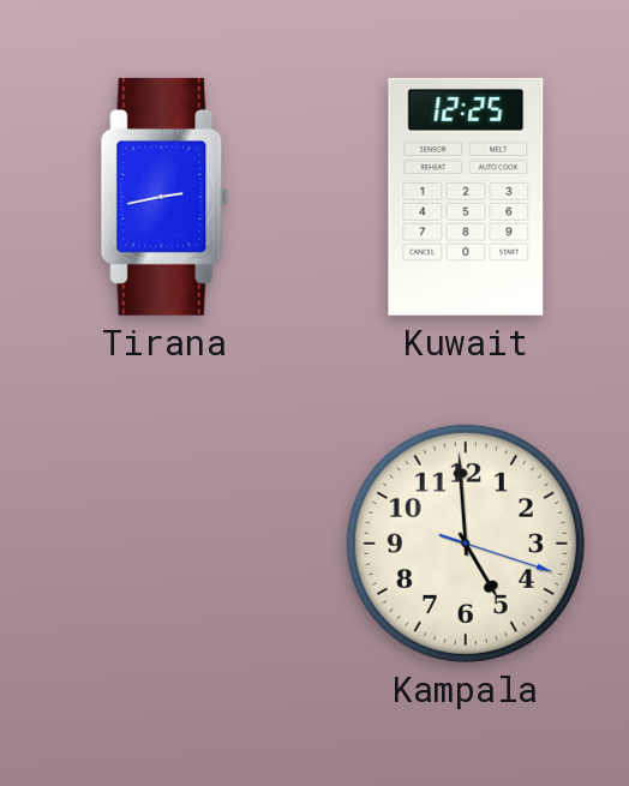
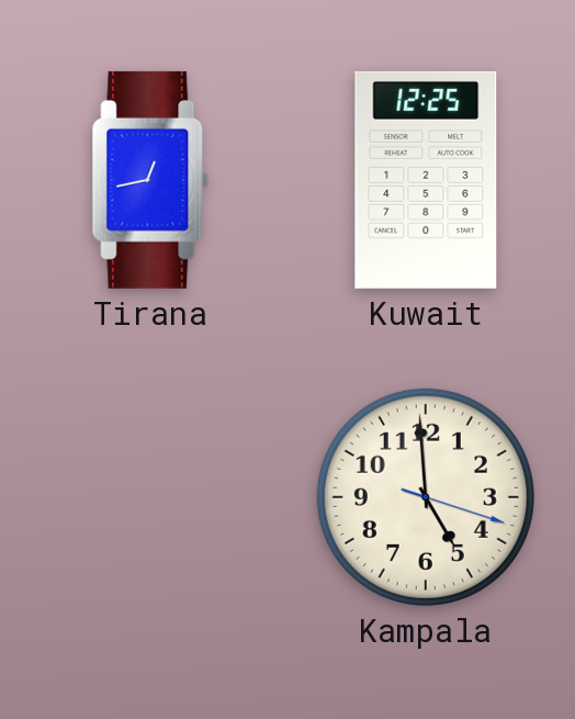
Tirana: 2:43 -> 12:43 (150, 180)
